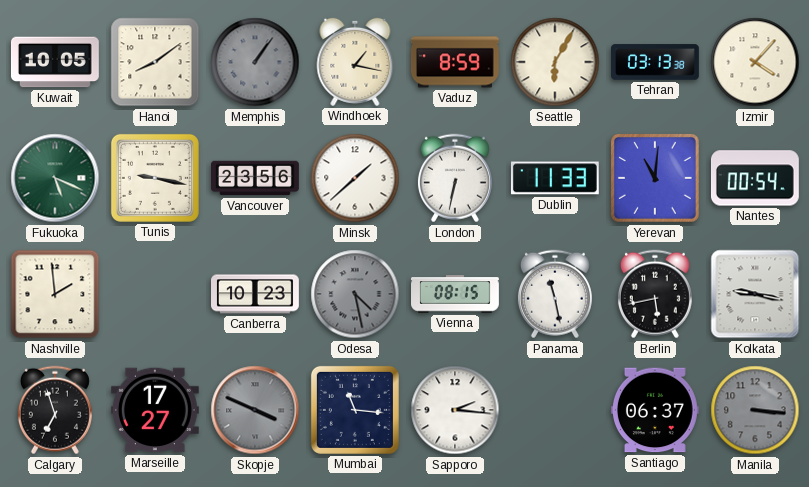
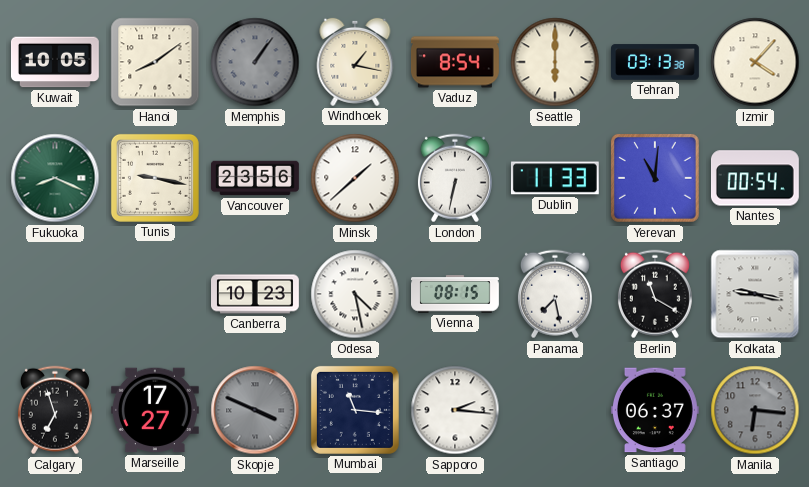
Vaduz: 8:59 -> 8:54 (455, 62)
Seattle: 6:05 -> 6:00 (555, 62)
Fukuoka: 5:19 -> 8:19 (55, 178)
Nashville: 1:59 -> none (55, 294)
Odesa dial: grey -> white (355, 294)
Panama: 11:28 -> 7:28 (555, 294)
Berlin: 5:43 -> 11:20 (655, 294)
Manila: 3:16 -> 6:16 (755, 410)
